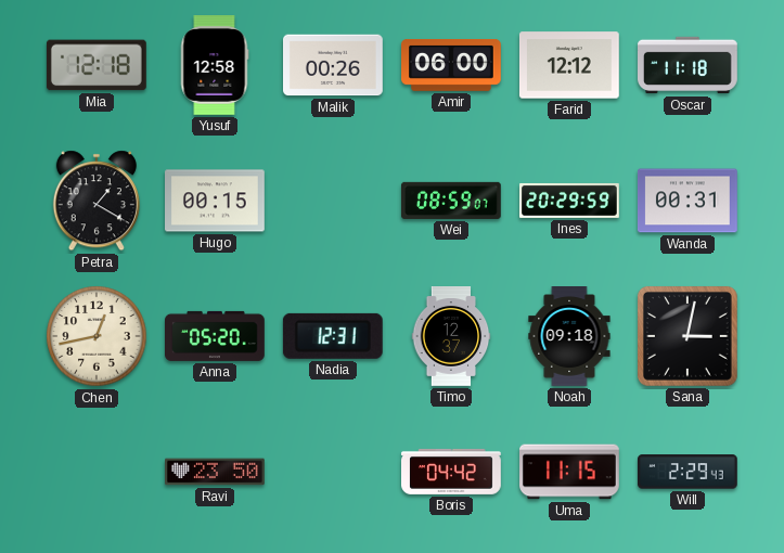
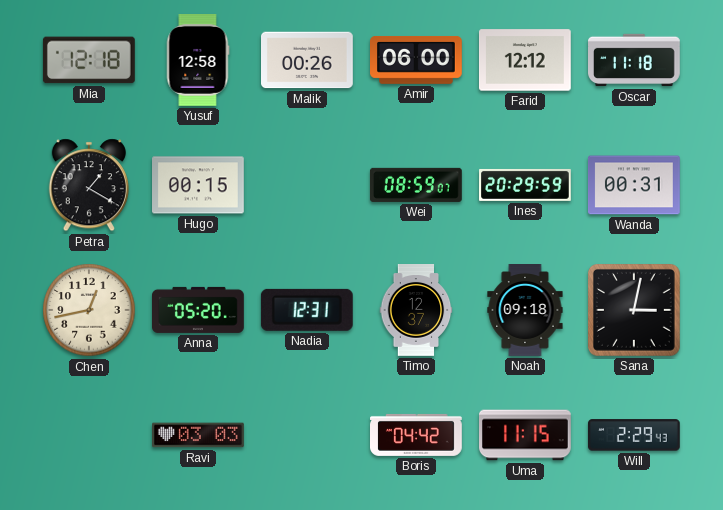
Ravi: 23:50 -> 03:03 (199, 435)
